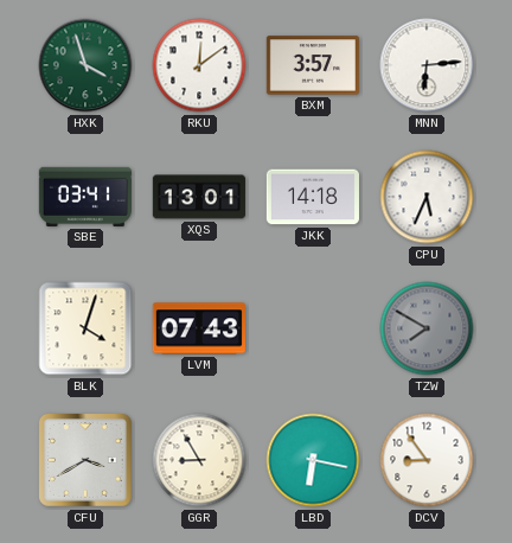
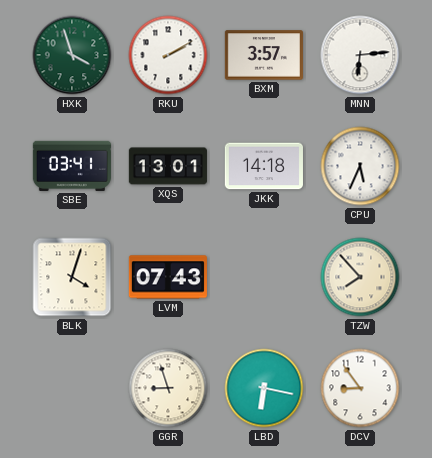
RKU: 12:09 -> 2:10 (168, 55)
TZW: 7:50 -> 7:53 (360, 277)
TZW dial: grey -> cream (360, 277)
CFU: 3:40 -> none (85, 460)
GGR: 8:55 -> 8:57 (168, 388)
